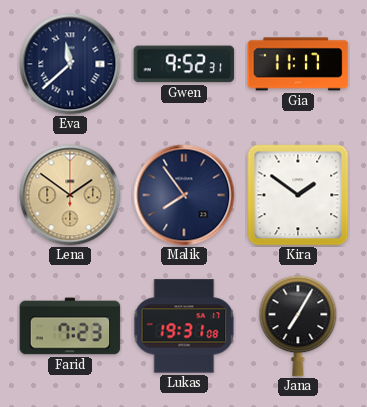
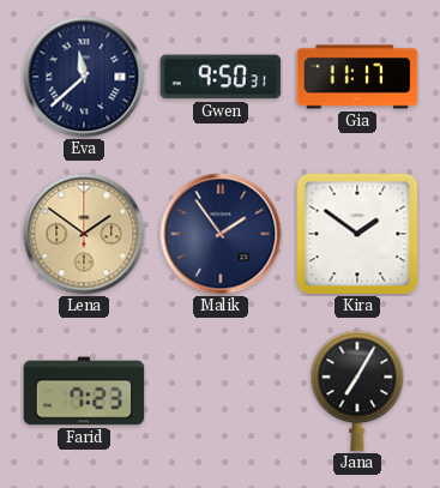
Gwen: 9:52 -> 9:50 (221, 77)
Malik: 7:54 -> 1:54 (221, 234)
Lukas: 19:31 -> none (184, 326)
